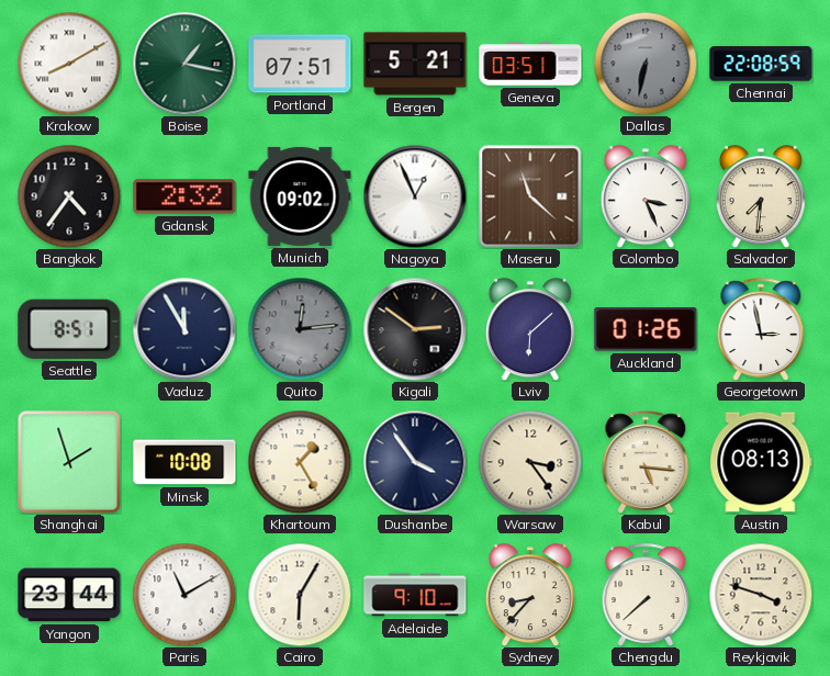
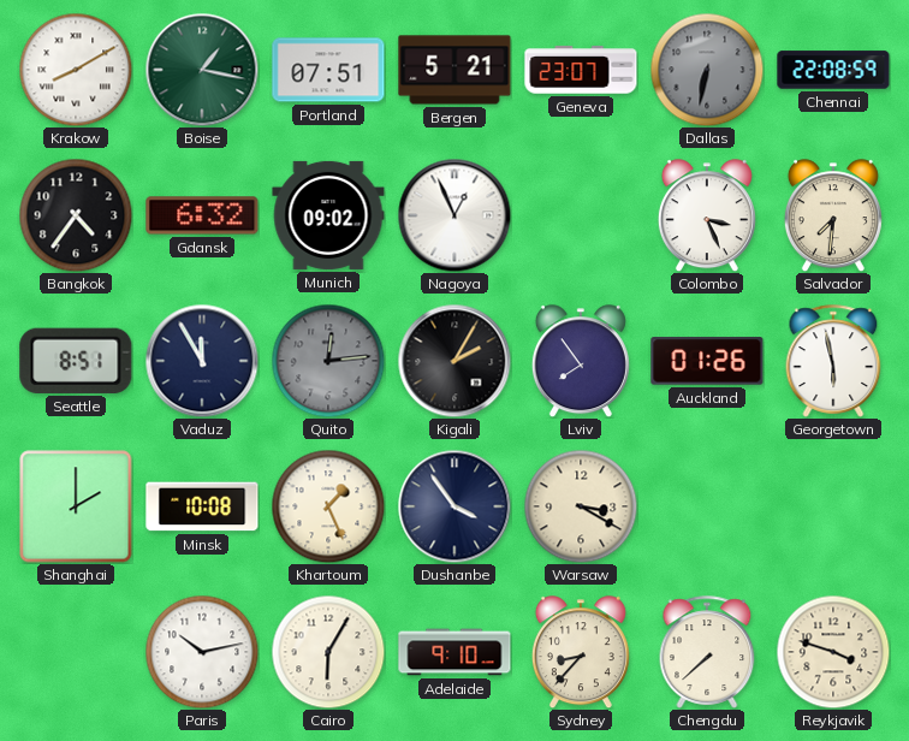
Geneva: 03:51 -> 23:07 (581, 70)
Gdansk: 2:32 -> 6:32 (202, 215)
Maseru: 11:22 -> none (530, 196)
Kigali: 2:51 -> 2:05 (454, 361)
Lviv: 6:08 -> 7:54 (581, 361)
Georgetown: 2:58 -> 5:58 (833, 361)
Shanghai: 1:57 -> 2:00 (76, 506)
Khartoum: 1:25 -> 1:26 (328, 506)
Warsaw: 3:24 -> 3:20 (581, 506)
Kabul: 5:16 -> none (646, 462)
Austin: 08:13 -> none (761, 462)
Yangon: 23:44 -> none (69, 595)
Paris: 11:10 -> 10:13 (202, 652)
